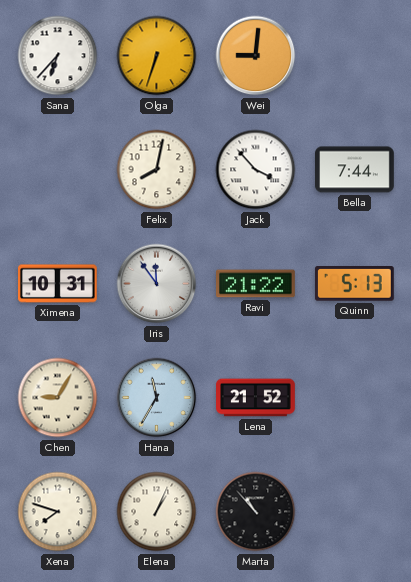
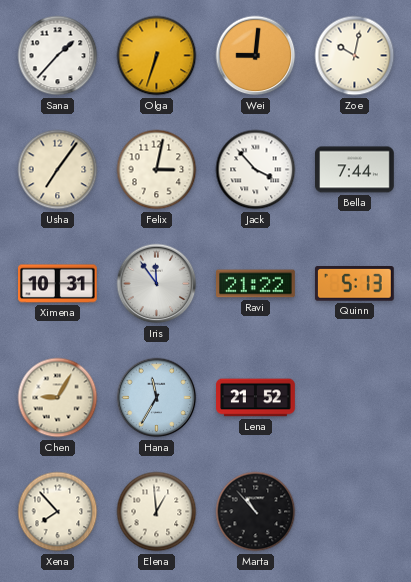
Sana: 6:37 -> 1:37 (58, 56)
Zoe: none -> 10:02 (355, 56)
Usha: none -> 7:06 (58, 170)
Felix: 8:02 -> 3:02 (157, 170)
Xena: 7:48 -> 7:53 (58, 512)
Elena: 1:04 -> 12:59 (157, 512)
